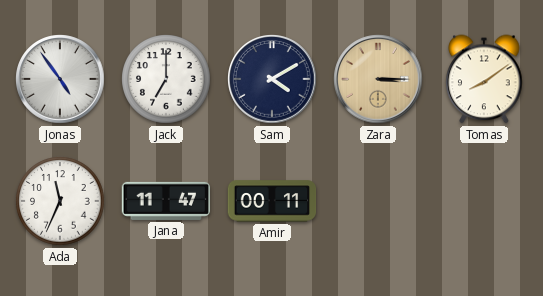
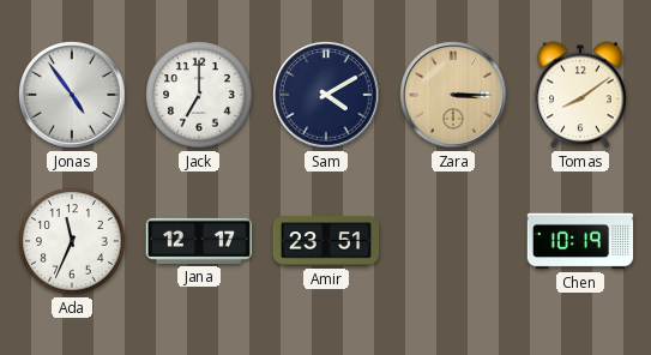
Jana: 11:47 -> 12:17 (199, 241)
Amir: 00:11 -> 23:51 (326, 241)
Chen: none -> 10:19 (580, 241)
